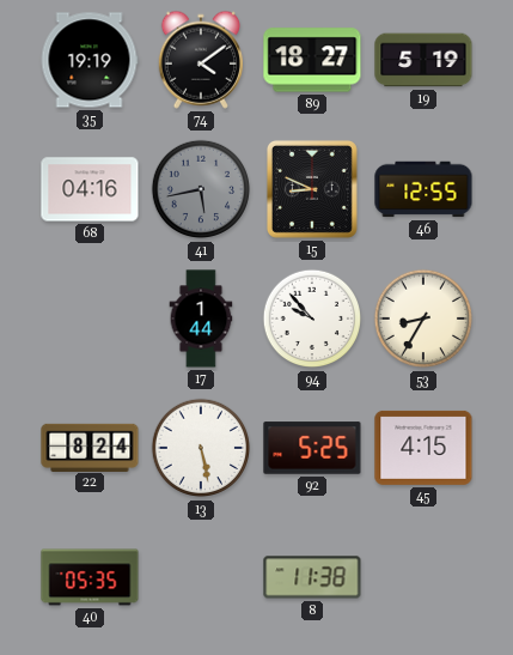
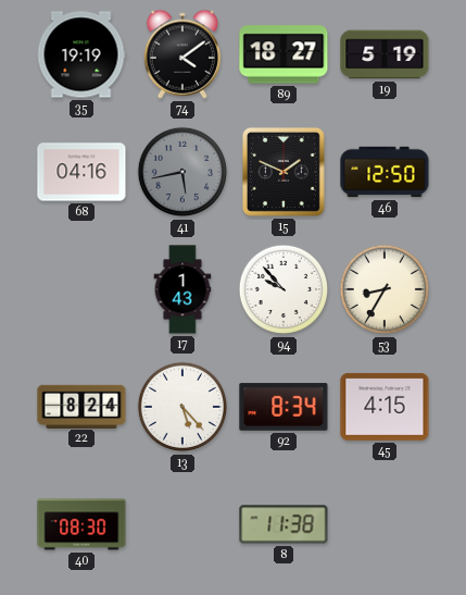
15: 8:49 -> 1:49 (284, 172)
46: 12:55 -> 12:50 (385, 172)
17: 1:44 -> 1:43 (182, 289)
13: 5:28 -> 5:23 (182, 407)
92: 5:25 -> 8:34 (284, 407)
40: 05:35 -> 08:30 (81, 524)
